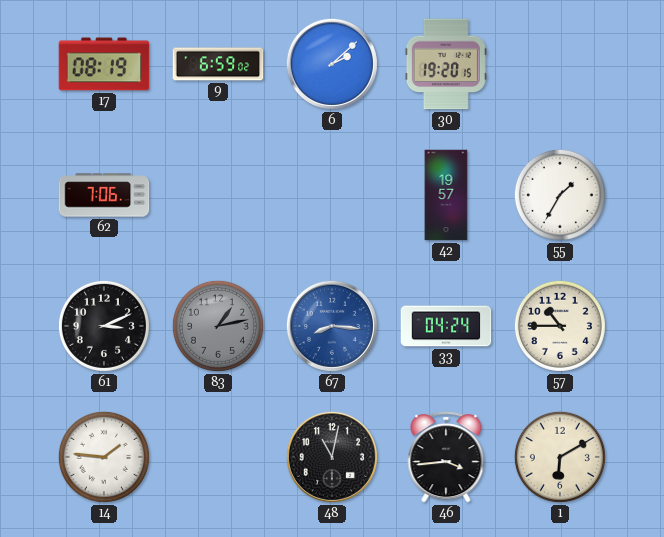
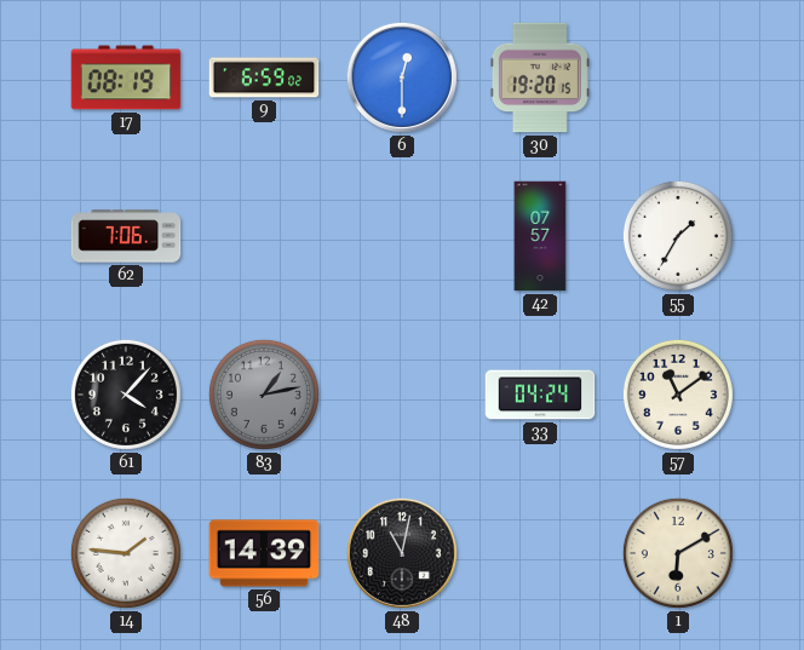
6: 2:08 -> 12:30 (402, 77)
42: 19:57 -> 07:57 (540, 236)
61: 3:11 -> 4:07 (126, 395)
67: 8:16 -> none (332, 326)
57: 10:45 -> 11:09 (678, 395)
56: none -> 14:39 (264, 553)
46: 3:44 -> none (446, 457)
